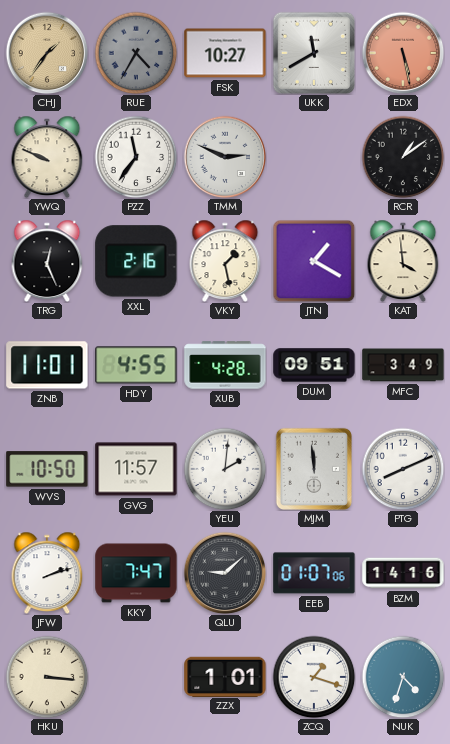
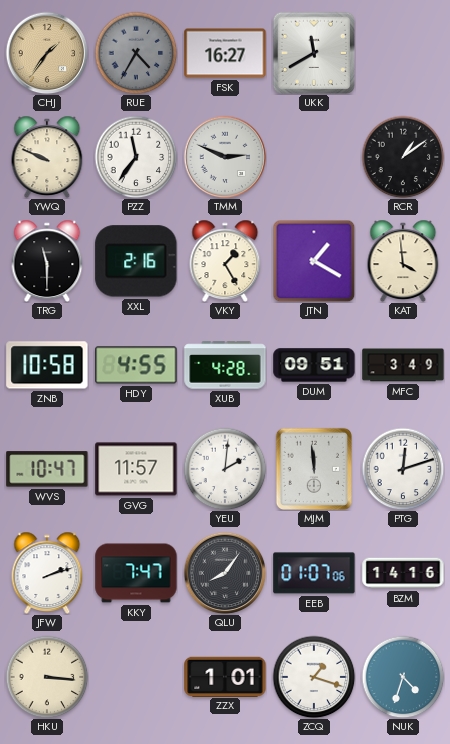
FSK: 10:27 -> 16:27 (225, 53)
EDX: 5:28 -> none (403, 53)
TRG: 12:26 -> 11:30 (47, 260)
VKY: 1:28 -> 1:25 (225, 260)
ZNB: 11:01 -> 10:58 (47, 365)
WVS: 10:50 -> 10:47 (47, 469)
PTG: 8:11 -> 12:12 (403, 469)
QLU: 9:08 -> 8:06 (225, 573)
